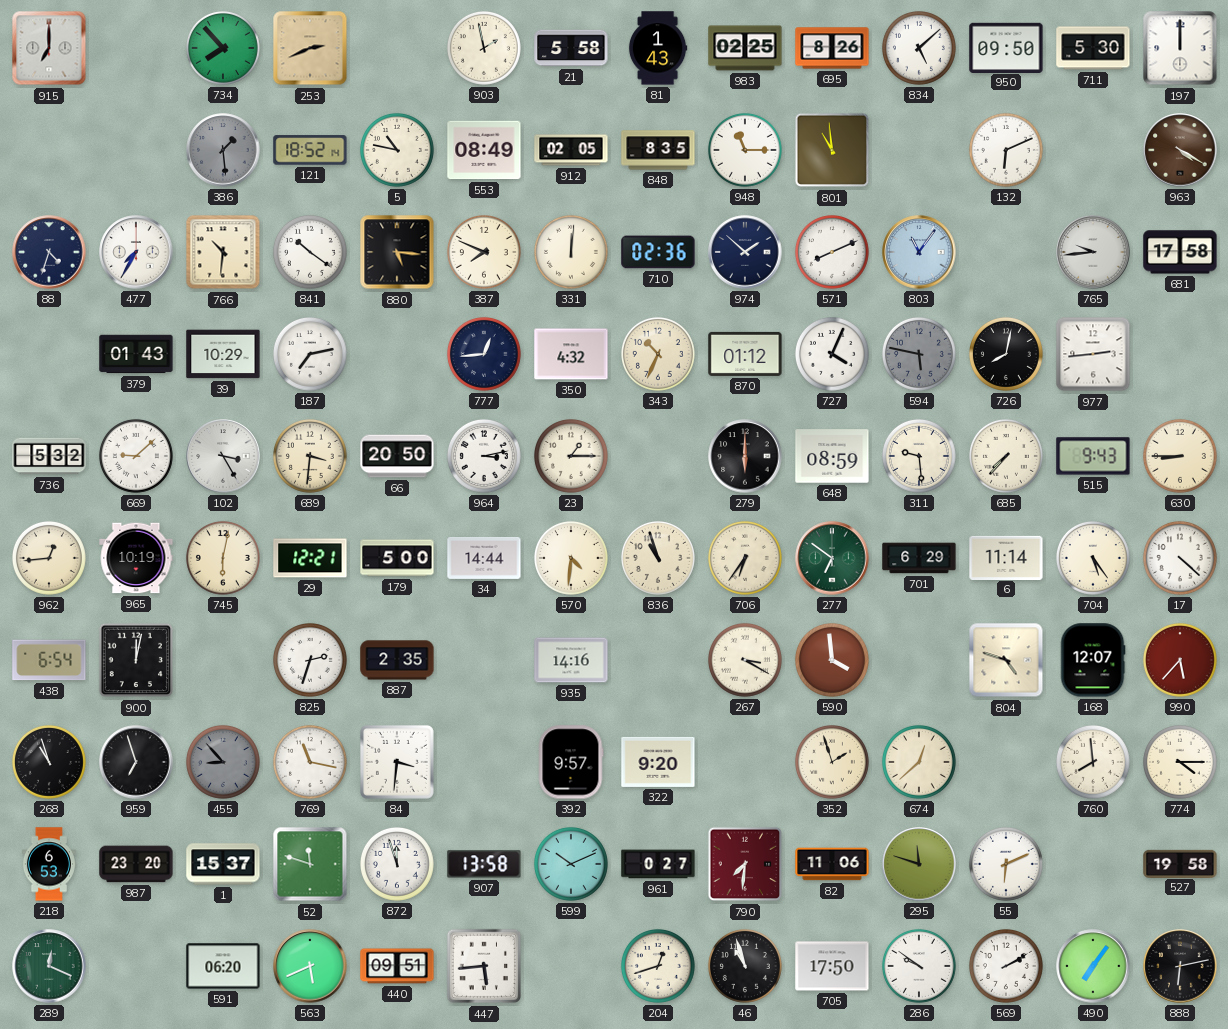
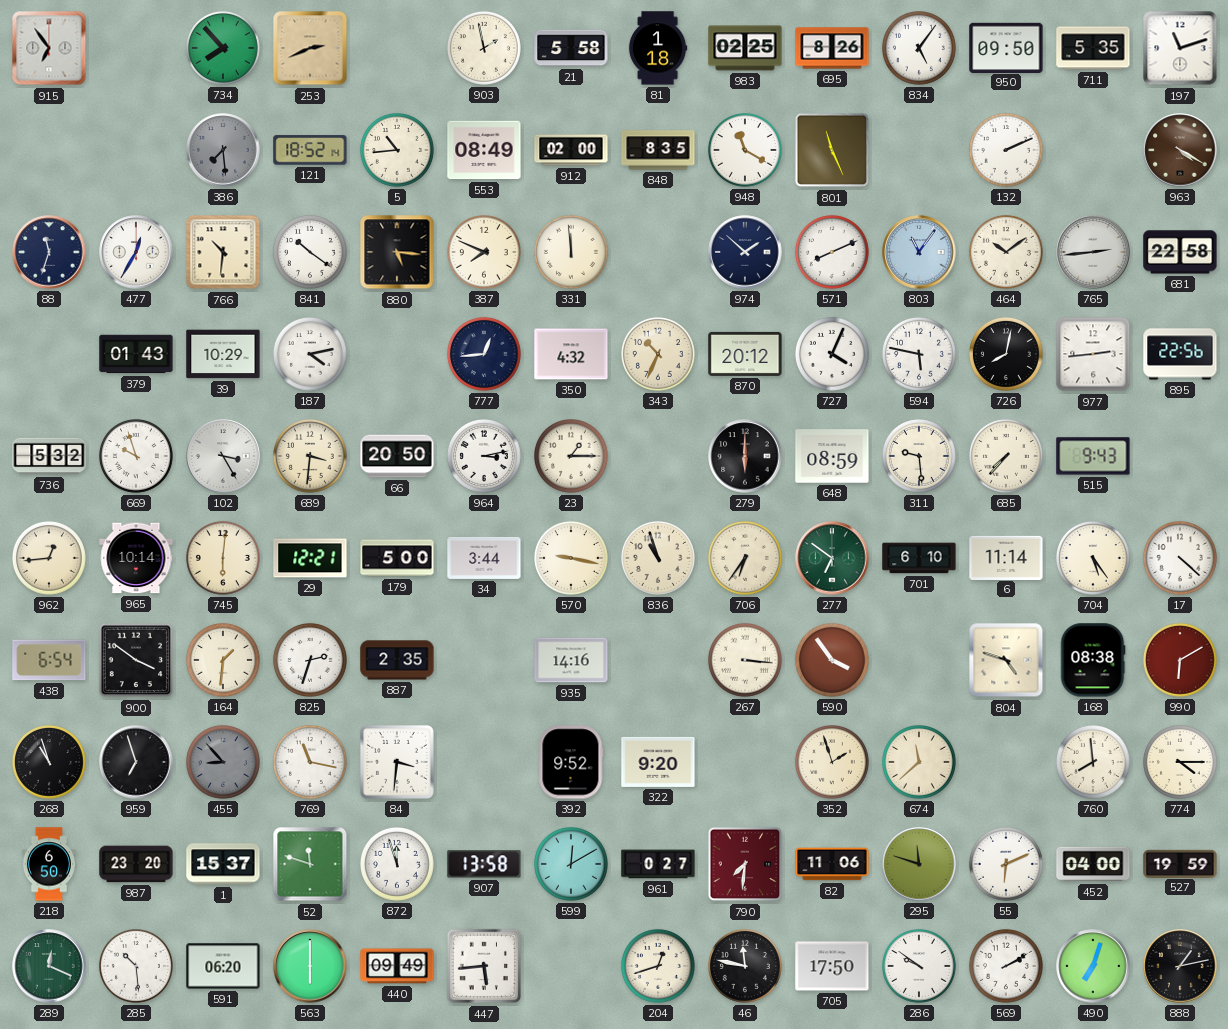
915: 7:00 -> 6:54 (49, 48)
81: 1:43 -> 1:18 (658, 48)
834: 5:08 -> 5:06 (919, 48)
711: 5:30 -> 5:35 (1093, 48)
197: 12:00 -> 11:12 (1180, 48)
386: 1:29 -> 7:29 (223, 150)
5: 10:47 -> 10:44 (397, 150)
912: 02:05 -> 02:00 (571, 150)
948: 11:15 -> 11:20 (745, 150)
801: 10:59 -> 11:26 (832, 150)
132: 6:11 -> 2:11 (1006, 150)
88: 4:33 -> 11:33 (49, 252)
477: 7:35 -> 12:35 (136, 252)
331: 12:01 -> 11:59 (571, 252)
710: 02:36 -> none (658, 252)
464: none -> 10:09 (1006, 252)
765: 9:44 -> 2:44 (1093, 252)
681: 17:58 -> 22:58 (1180, 252)
187: 7:13 -> 4:13 (310, 354)
870: 01:12 -> 20:12 (745, 354)
594 dial: grey -> white (919, 354)
895: none -> 22:56 (1180, 354)
669: 9:08 -> 9:57 (136, 456)
630: 8:45 -> none (1180, 456)
965: 10:19 -> 10:14 (136, 558)
745: 6:02 -> 6:01 (223, 558)
34: 14:44 -> 3:44 (484, 558)
570: 4:31 -> 9:17 (571, 558)
701: 6:29 -> 6:10 (919, 558)
900: 12:02 -> 3:51 (136, 660)
164: none -> 1:31 (223, 660)
267: 3:20 -> 3:16 (745, 660)
590: 3:59 -> 3:54 (832, 660)
168: 12:07 -> 08:38 (1093, 660)
990: 5:37 -> 6:10 (1180, 660)
392: 9:57 -> 9:52 (571, 762)
674: 12:38 -> 11:38 (919, 762)
218: 6:53 -> 6:50 (49, 864)
599: 10:11 -> 12:10 (571, 864)
452: none -> 04:00 (1093, 864)
527: 19:58 -> 19:59 (1180, 863)
285: none -> 10:29 (136, 966)
563: 5:41 -> 6:00 (310, 966)
440: 09:51 -> 09:49 (397, 966)
46: 10:57 -> 11:47 (745, 966)
490: 7:06 -> 7:03 (1093, 966)
888: 6:13 -> 1:13 (1180, 966)
